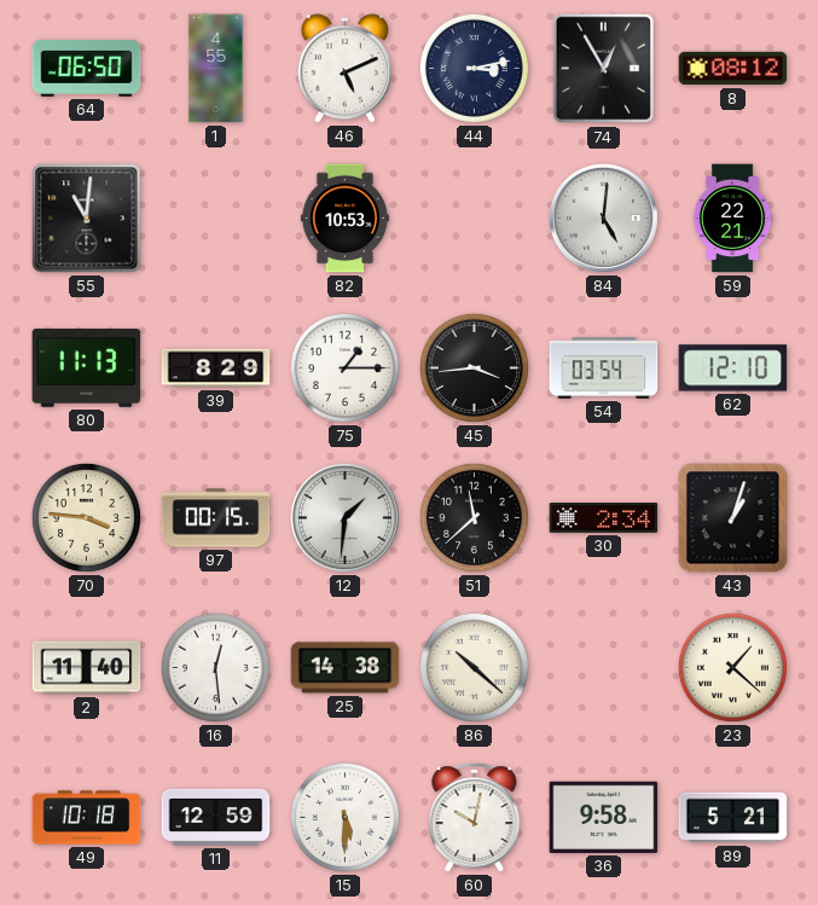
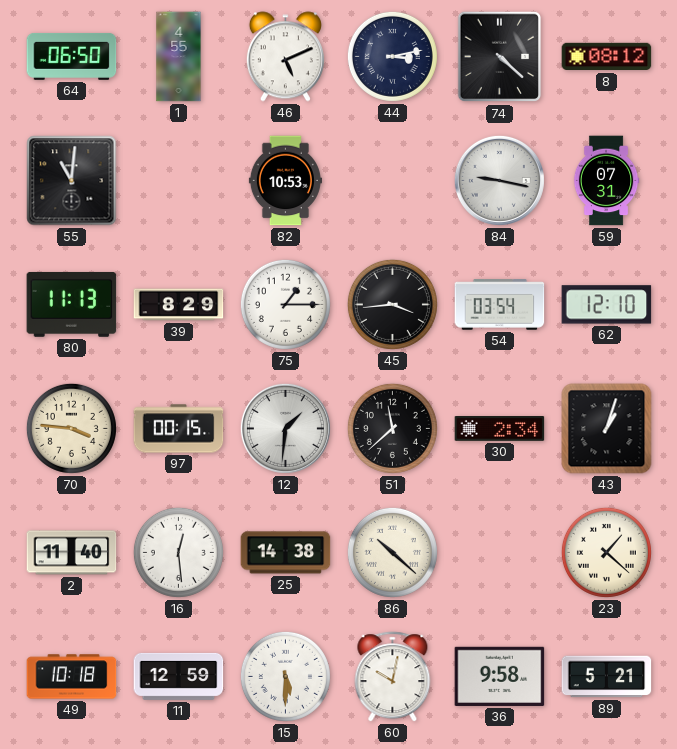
74: 12:55 -> 4:22 (500, 57)
84: 5:01 -> 9:17 (499, 180)
59: 22:21 -> 07:31 (606, 181)
